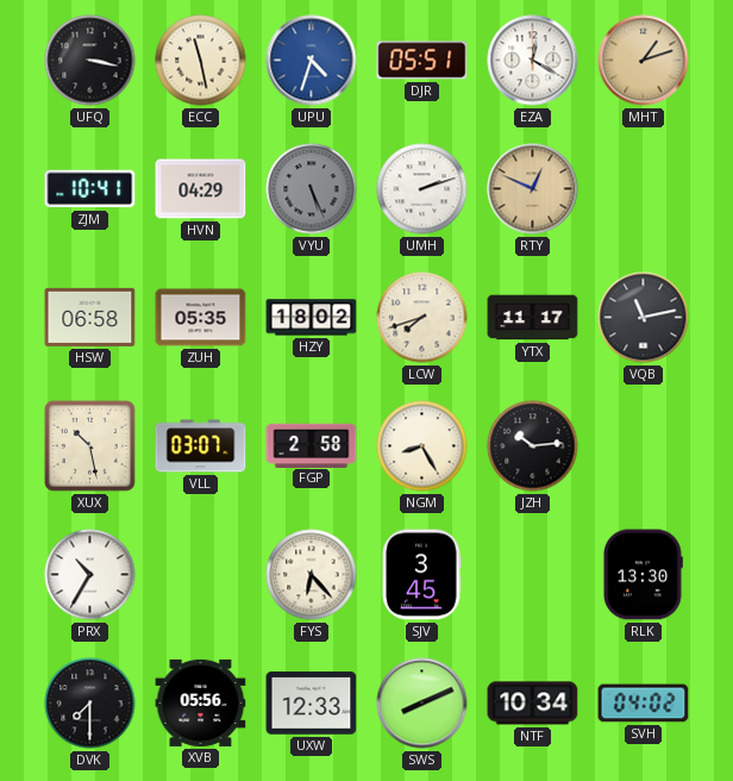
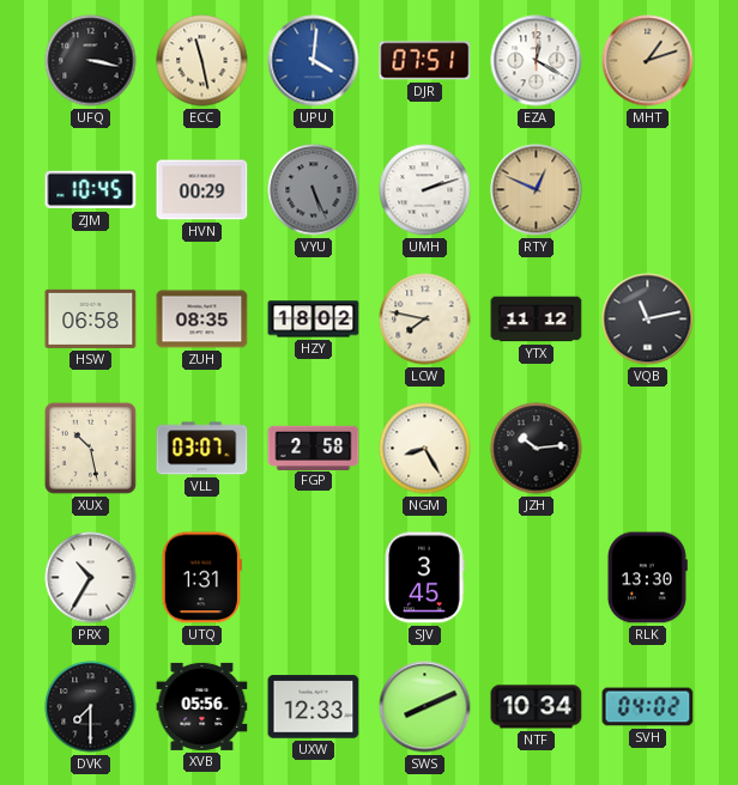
UPU: 4:33 -> 4:01 (314, 61)
DJR: 05:51 -> 07:51 (425, 61)
ZJM: 10:41 -> 10:45 (91, 190)
HVN: 04:29 -> 00:29 (202, 190)
ZUH: 05:35 -> 08:35 (202, 320)
LCW: 7:42 -> 7:47 (425, 320)
YTX: 11:17 -> 11:12 (537, 320)
UTQ: none -> 1:31 (201, 578)
FYS: 6:23 -> none (312, 575)
